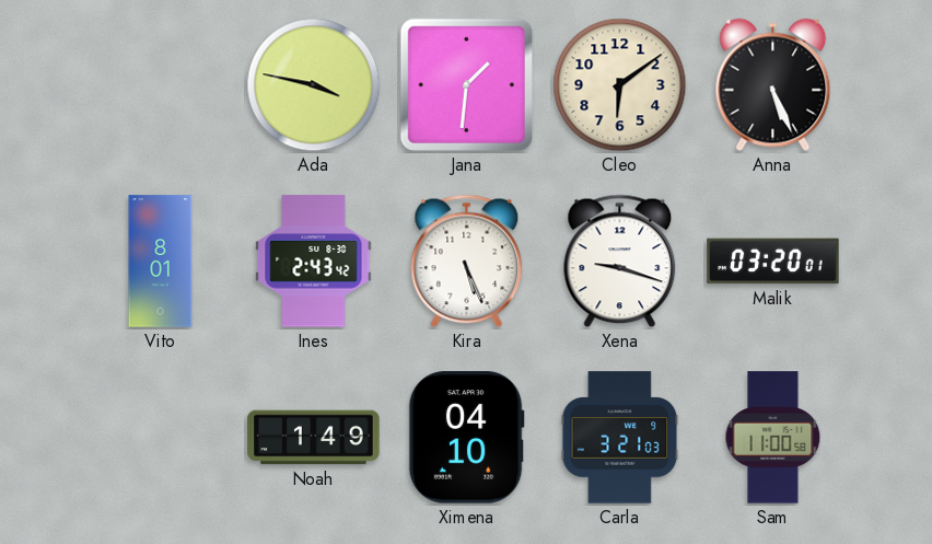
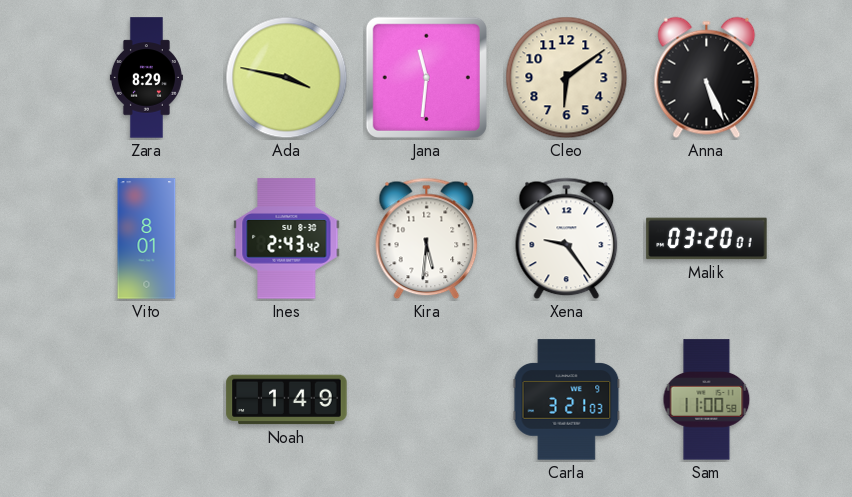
Zara: none -> 8:29 (146, 78)
Jana: 1:31 -> 11:31 (426, 77)
Kira: 5:26 -> 5:31 (427, 239)
Xena: 9:18 -> 9:24 (567, 239)
Ximena: 04:10 -> none (466, 438)
